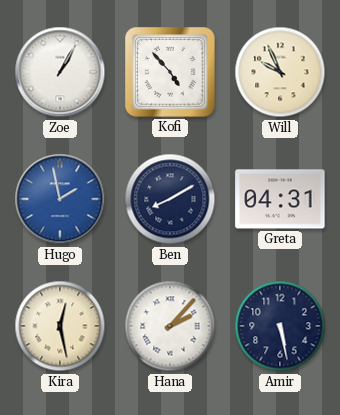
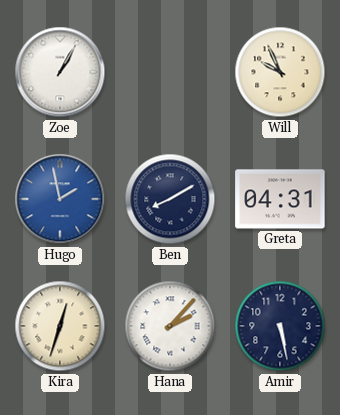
Kofi: 4:53 -> none (170, 72)
Kira: 12:28 -> 12:33 (60, 326)
